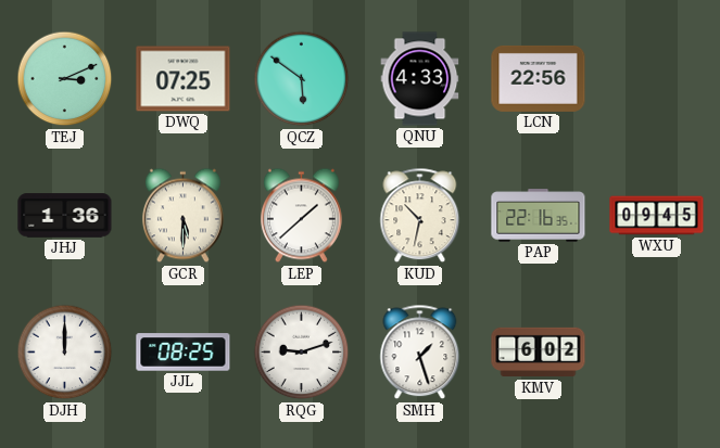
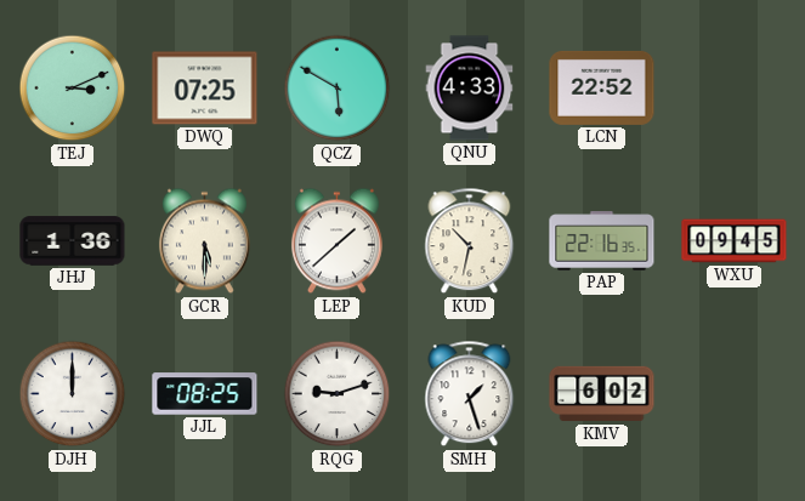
QCZ: 5:51 -> 5:50 (338, 89)
LCN: 22:56 -> 22:52 (602, 87)
